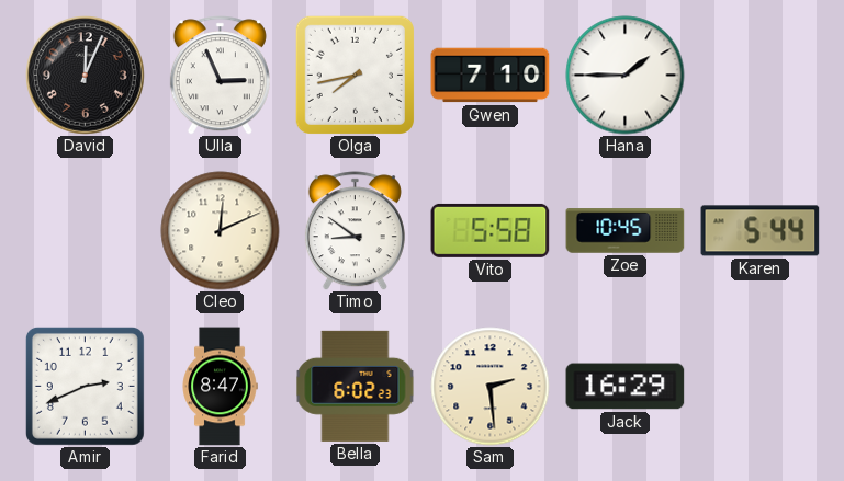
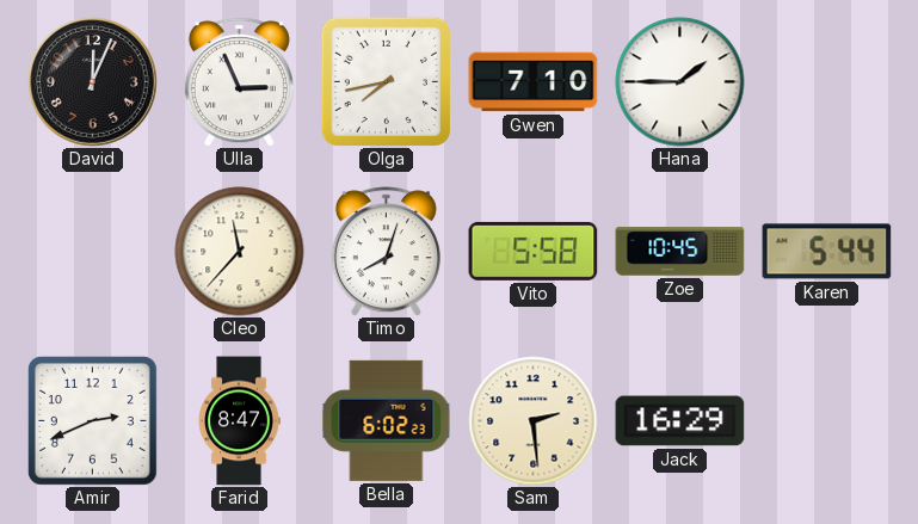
Cleo: 12:11 -> 11:37 (240, 252)
Timo: 8:51 -> 8:03 (386, 252)
